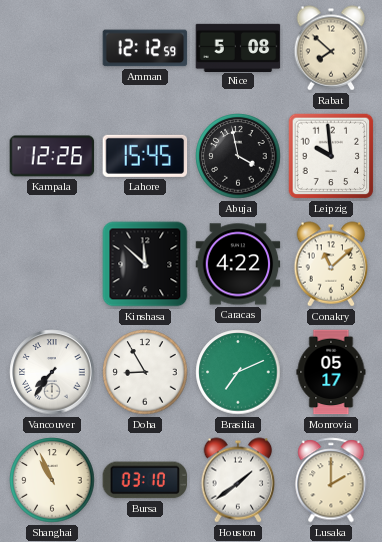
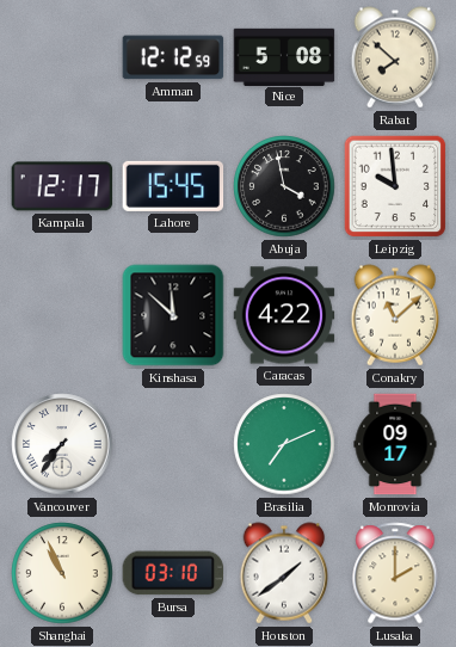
Kampala: 12:26 -> 12:17 (62, 186)
Doha: 8:55 -> none (145, 372)
Monrovia: 05:17 -> 09:17 (395, 444)
